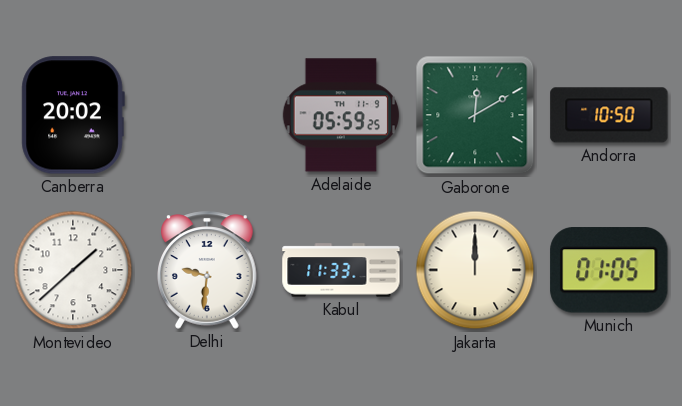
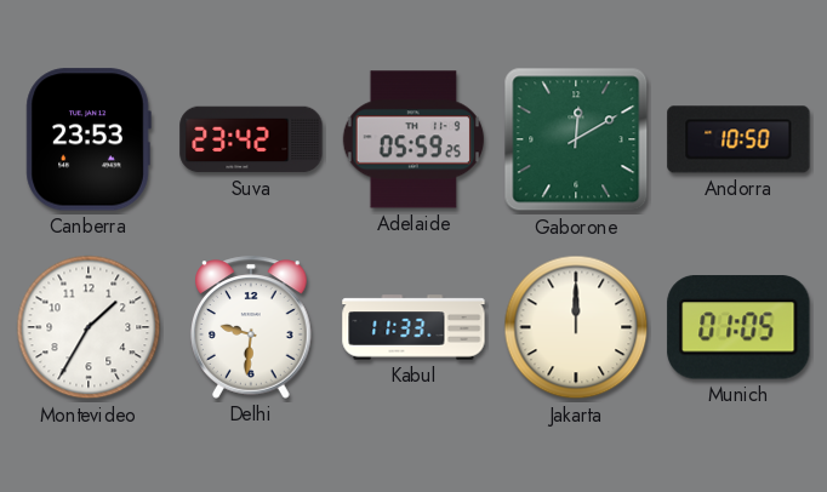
Canberra: 20:02 -> 23:53 (89, 139)
Suva: none -> 23:42 (251, 139)
Montevideo: 1:38 -> 1:35 (89, 327)
